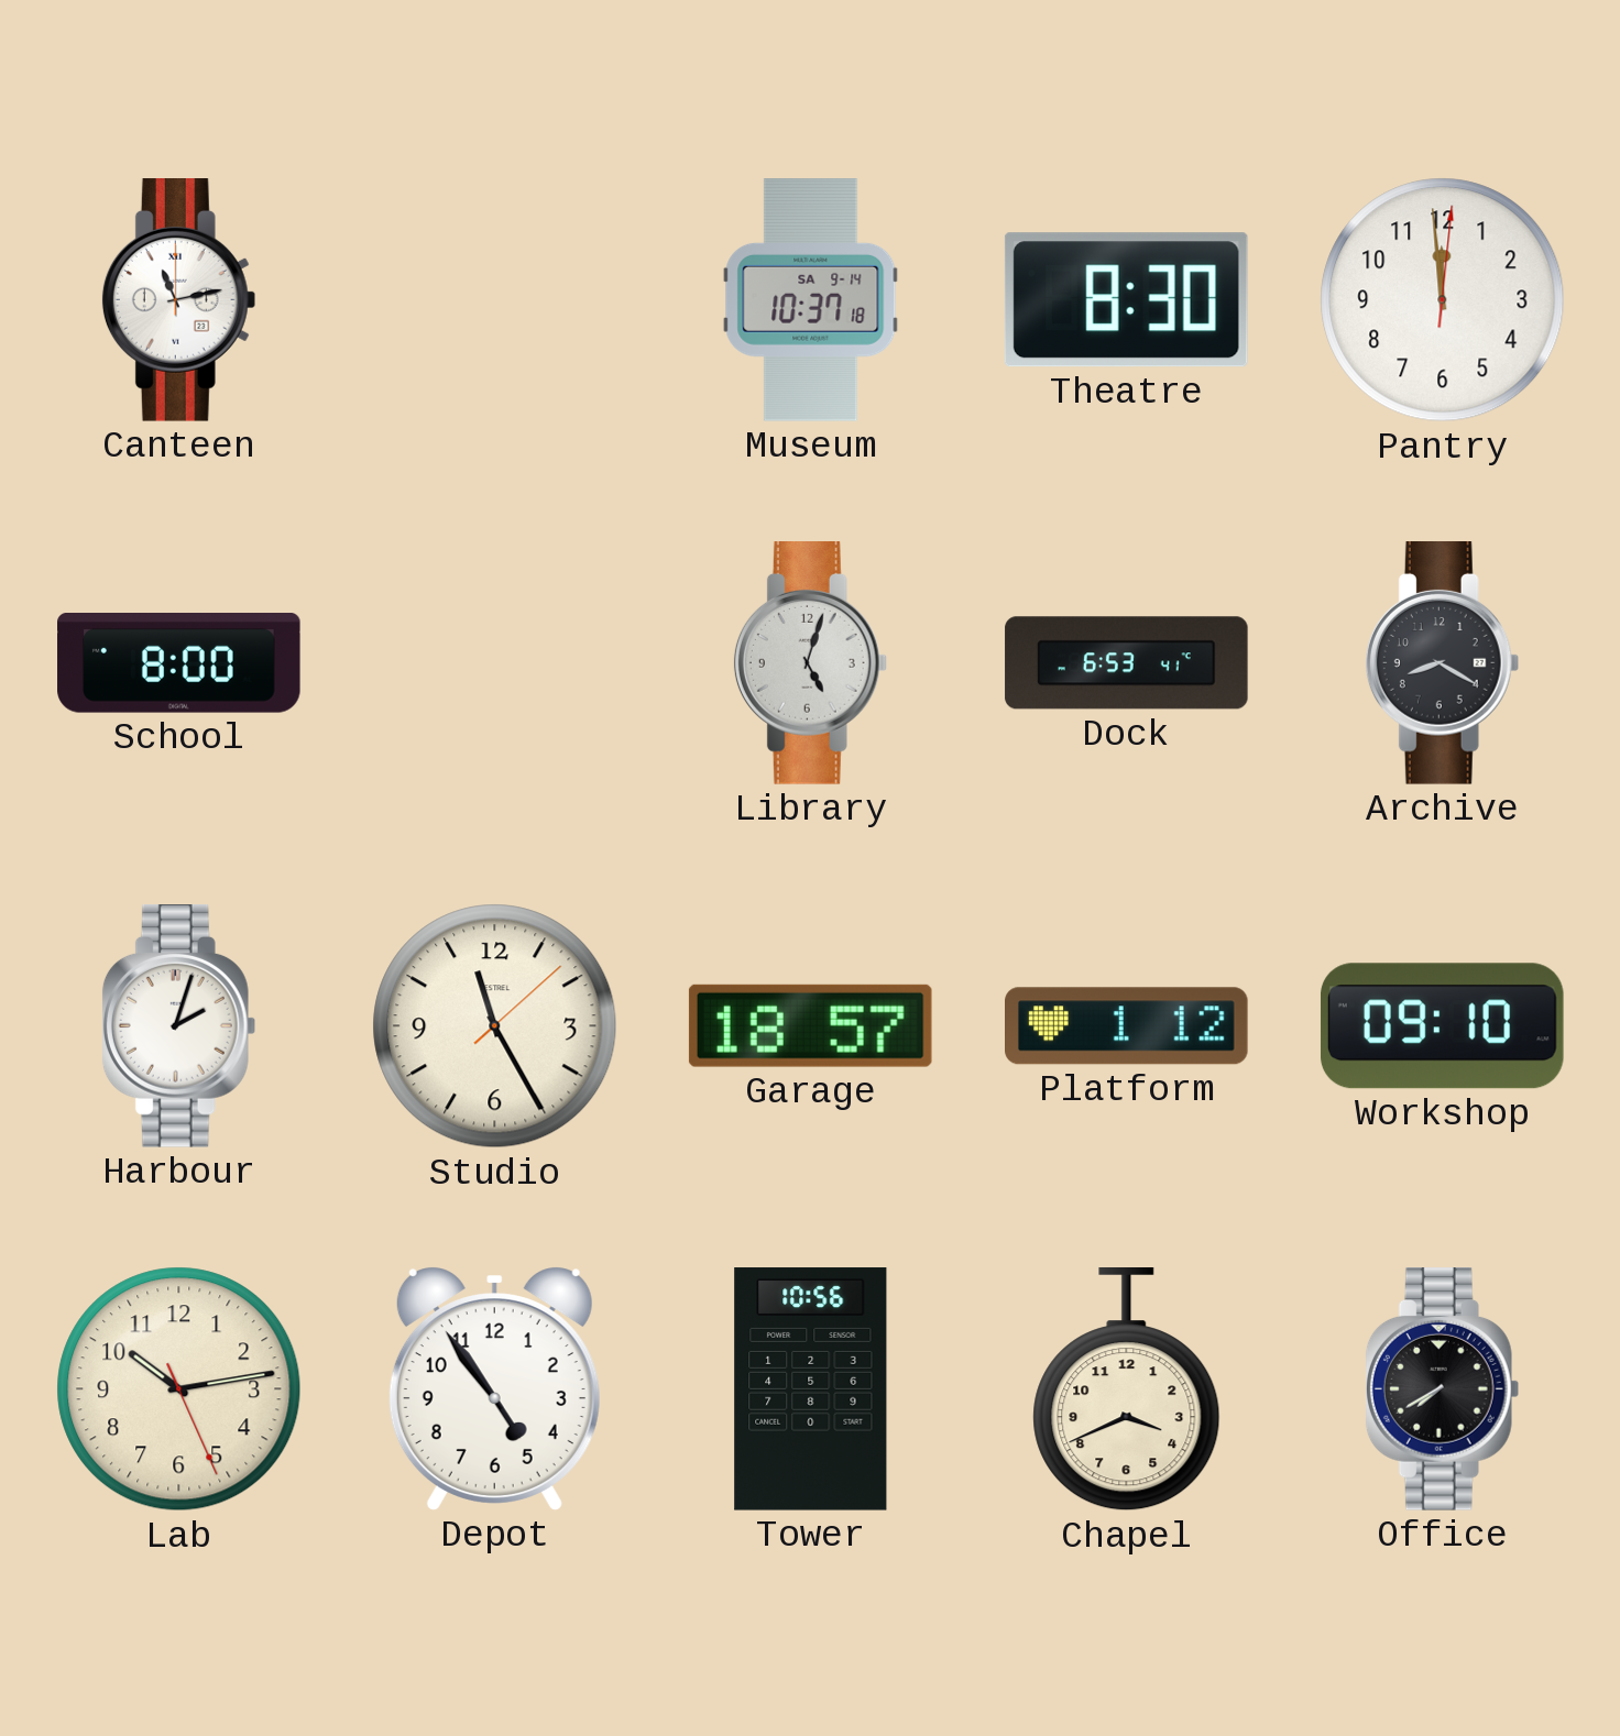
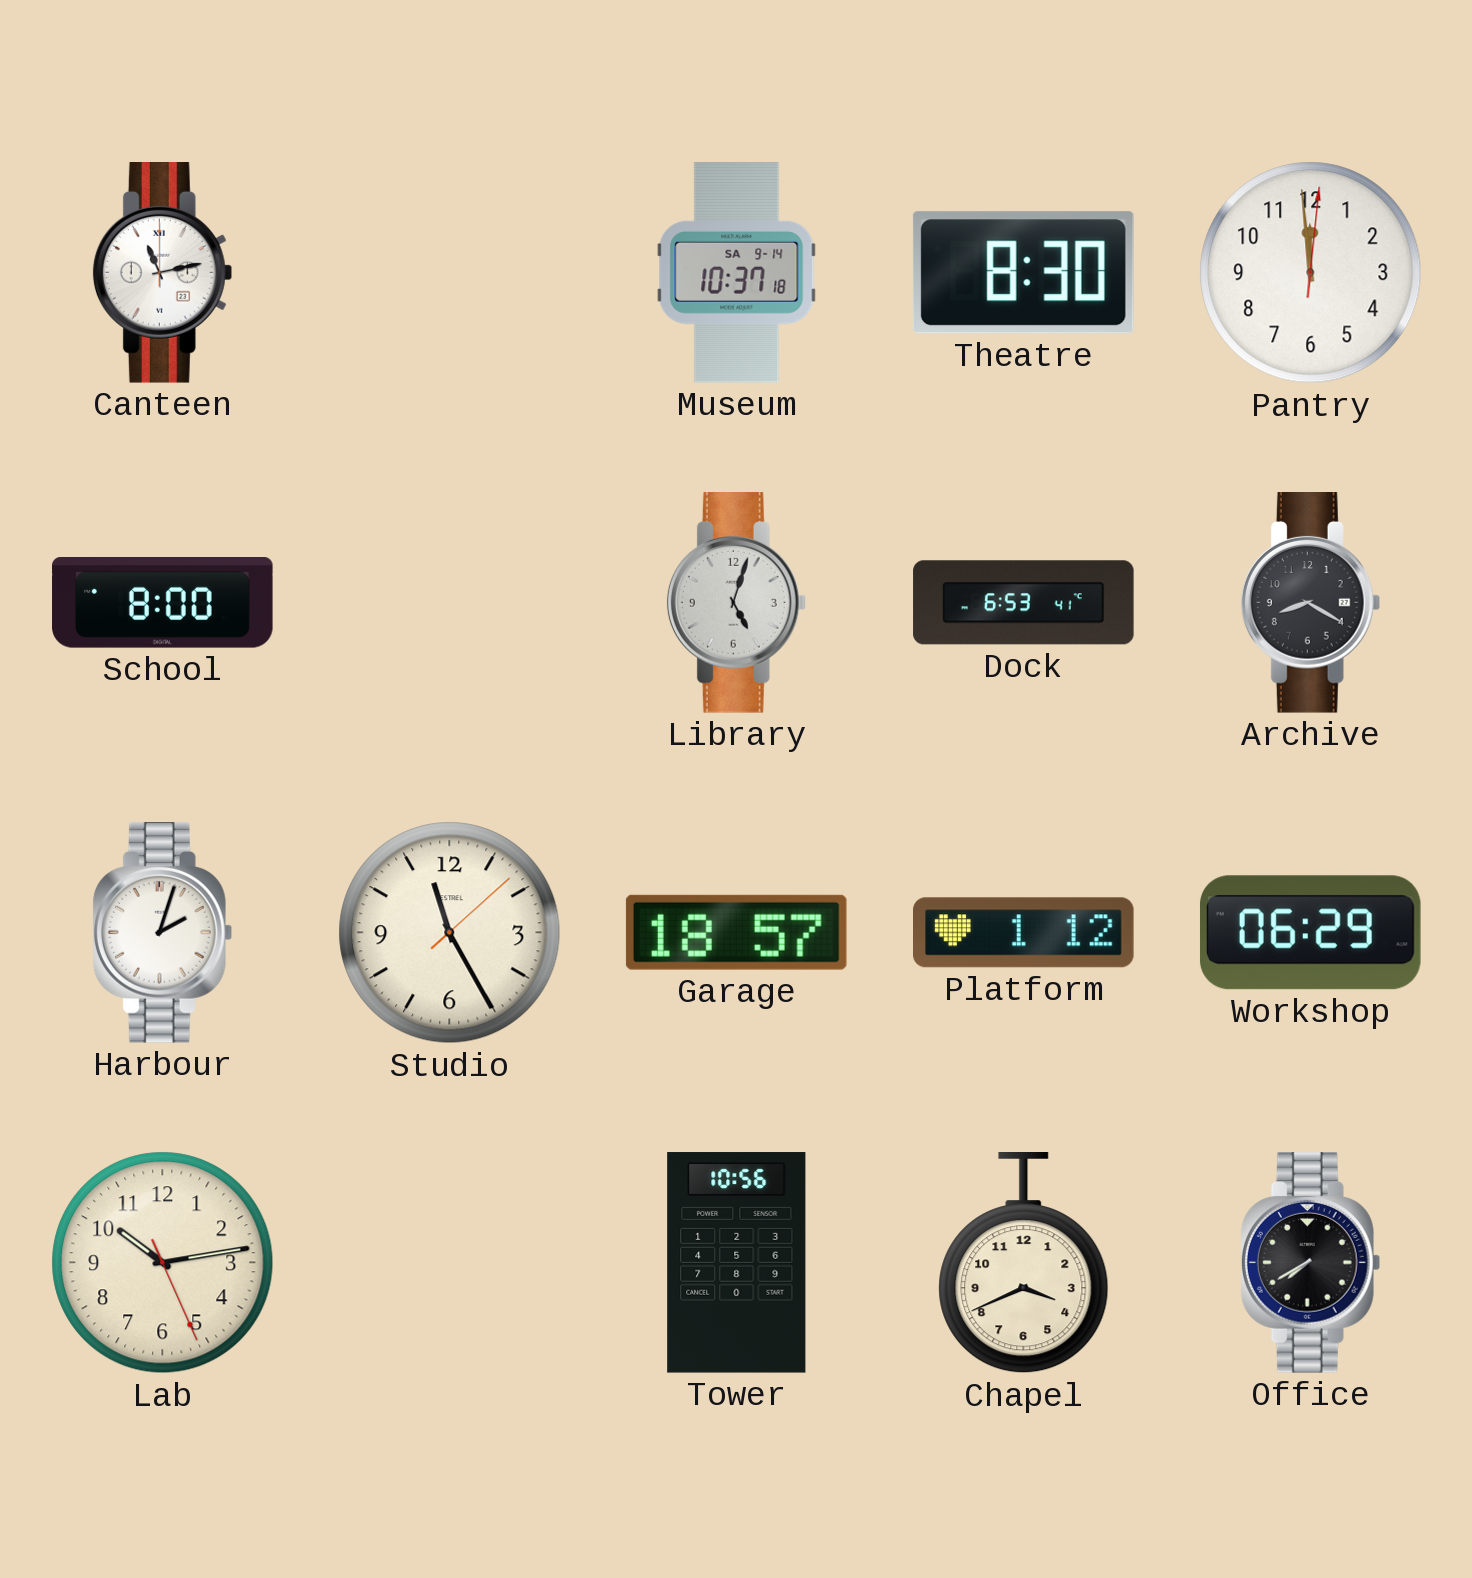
Workshop: 09:10 -> 06:29 (1311, 933)
Depot: 4:54 -> none (494, 1388)
